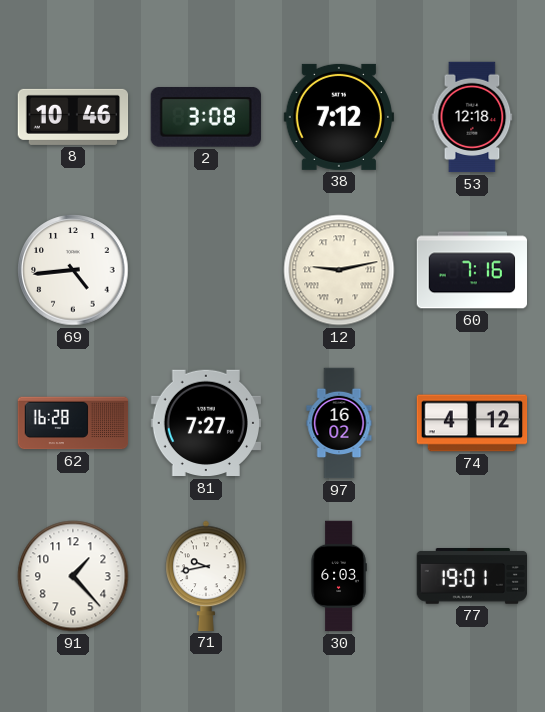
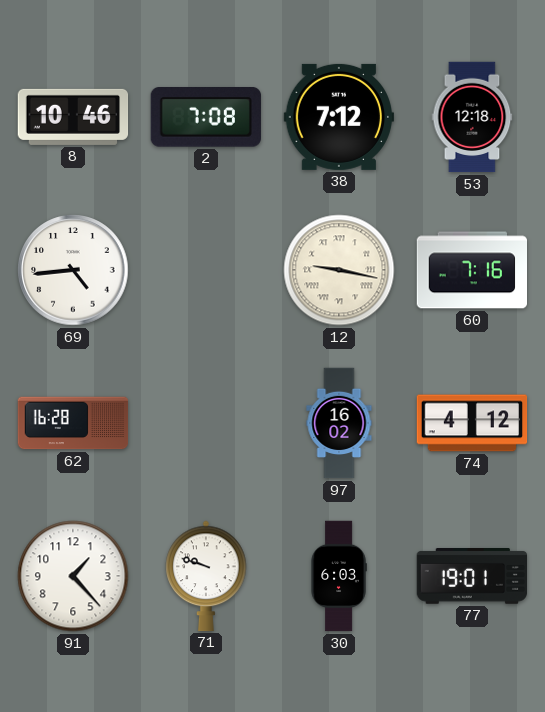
2: 3:08 -> 7:08 (206, 117)
12: 9:13 -> 9:17 (339, 270)
81: 7:27 -> none (205, 423)
71: 9:43 -> 9:48 (206, 576)
